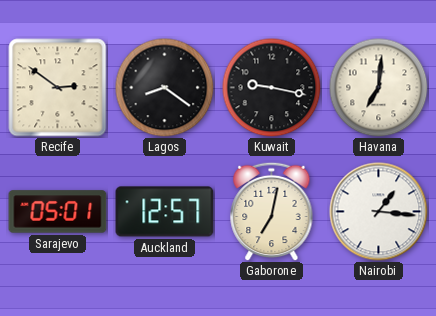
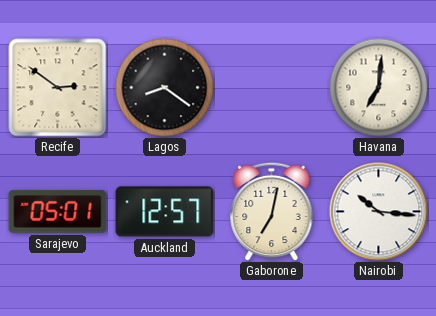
Kuwait: 9:17 -> none (272, 88)
Nairobi: 1:16 -> 10:16 (379, 212)
